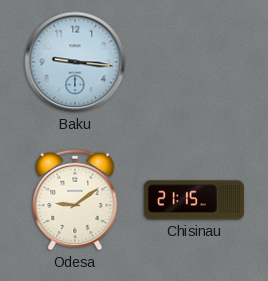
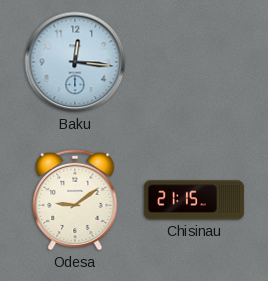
Baku: 9:16 -> 12:16 (75, 62)
